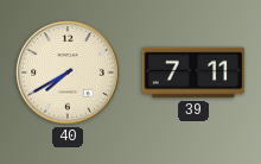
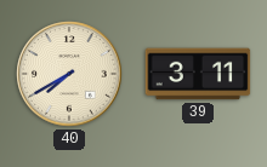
39: 7:11 -> 3:11 (198, 74)
